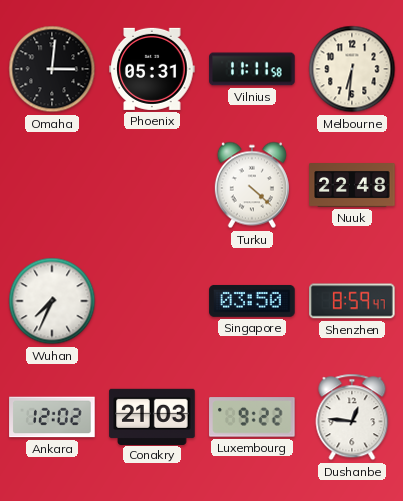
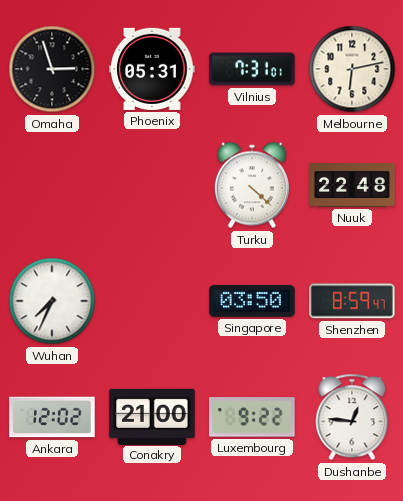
Omaha: 3:01 -> 2:57 (52, 69)
Vilnius: 11:11 -> 7:31 (252, 69)
Melbourne: 6:31 -> 6:13 (352, 69)
Conakry: 21:03 -> 21:00 (152, 416)
